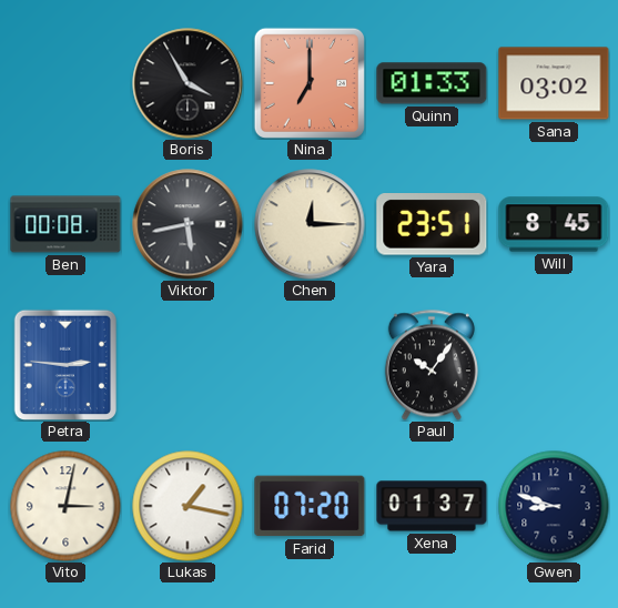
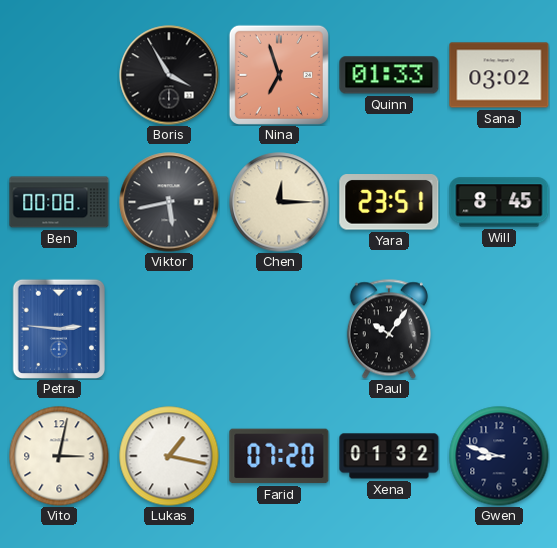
Nina: 7:00 -> 6:57 (279, 75)
Xena: 01:37 -> 01:32 (389, 456)
